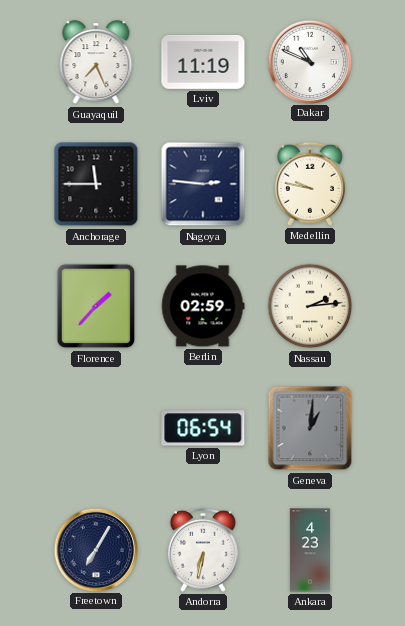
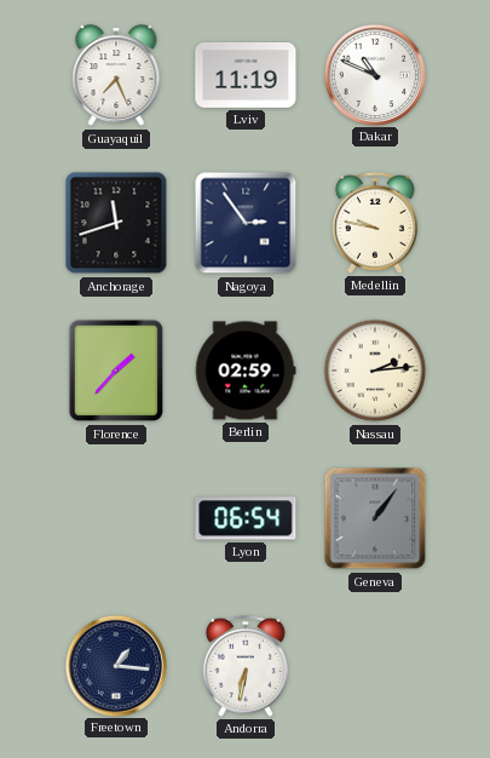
Anchorage: 11:45 -> 11:42 (116, 223)
Nagoya: 2:46 -> 2:54 (246, 223)
Geneva: 1:01 -> 1:06 (375, 518)
Freetown: 7:05 -> 1:16 (115, 665)
Ankara: 4:23 -> none (310, 550)
